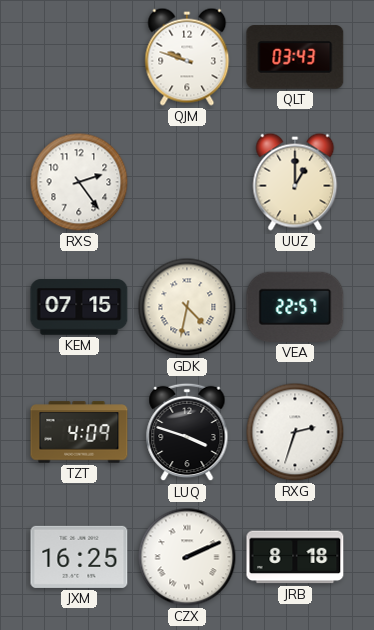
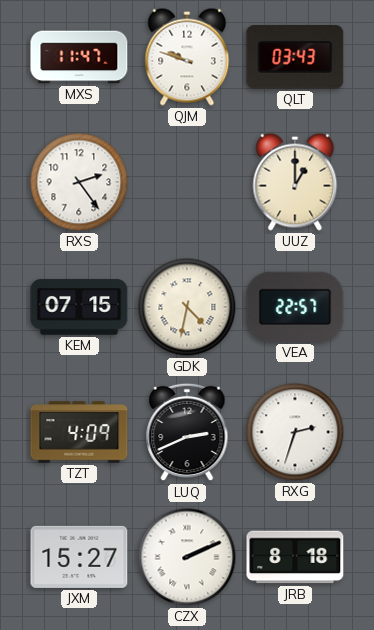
MXS: none -> 11:47 (79, 57)
LUQ: 3:48 -> 2:41 (187, 432)
JXM: 16:25 -> 15:27 (79, 557)
